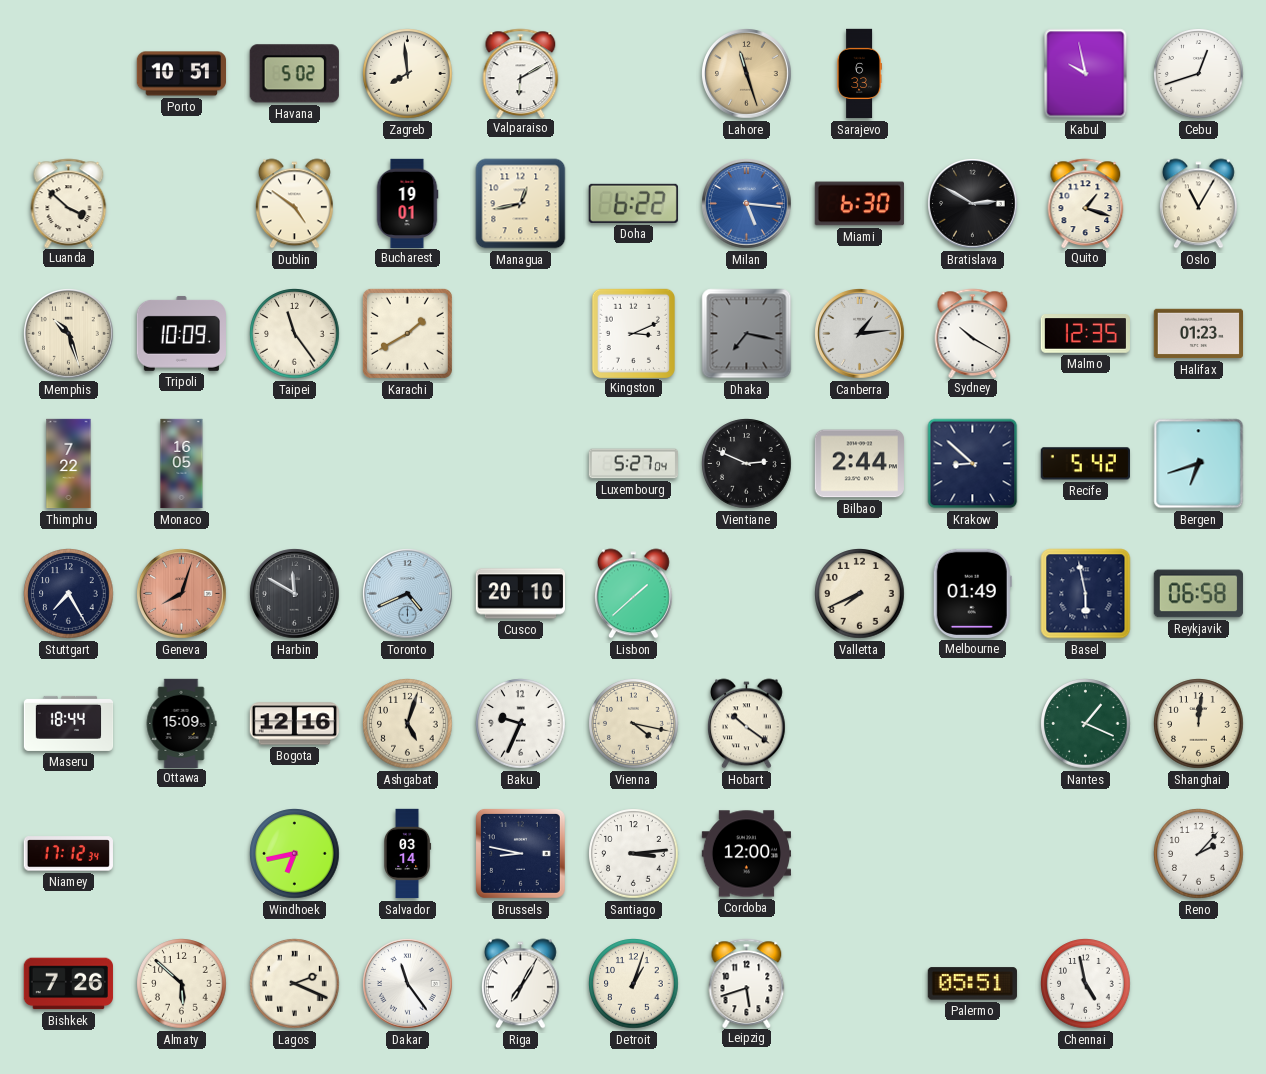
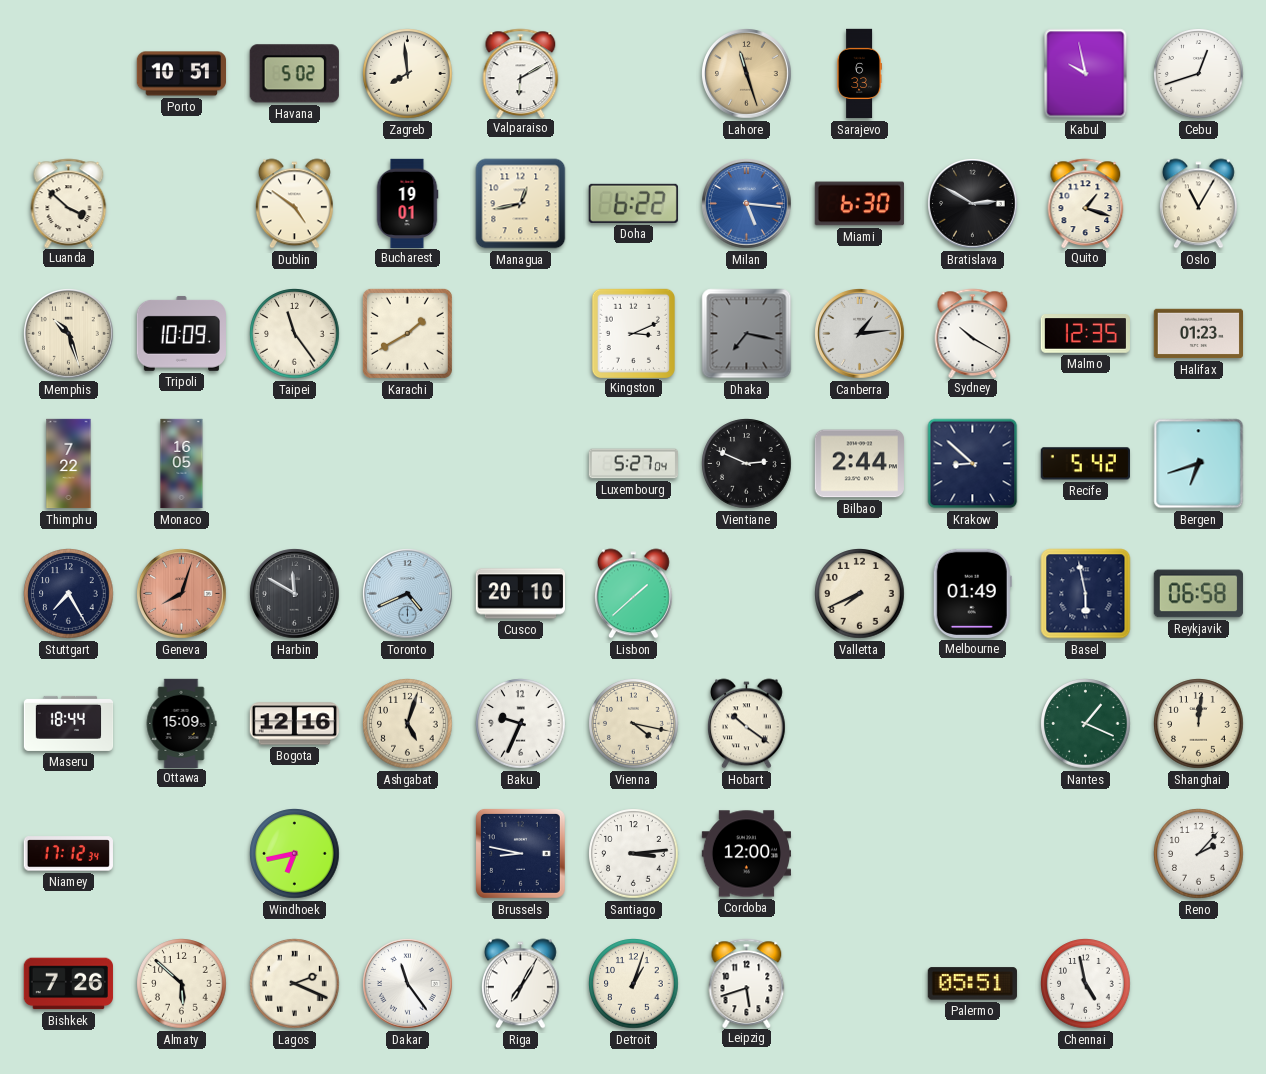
Salvador: 03:14 -> none (408, 854)
